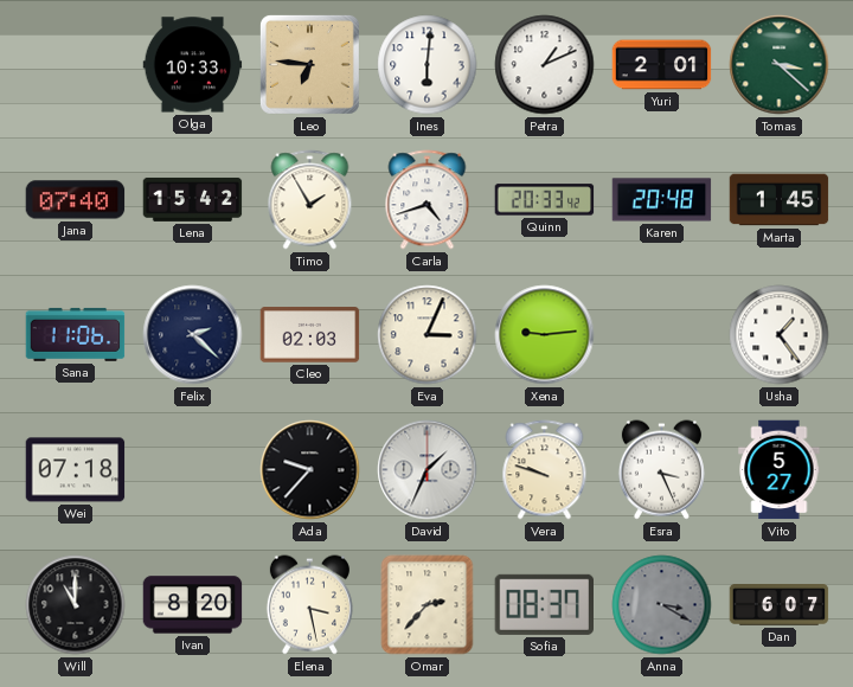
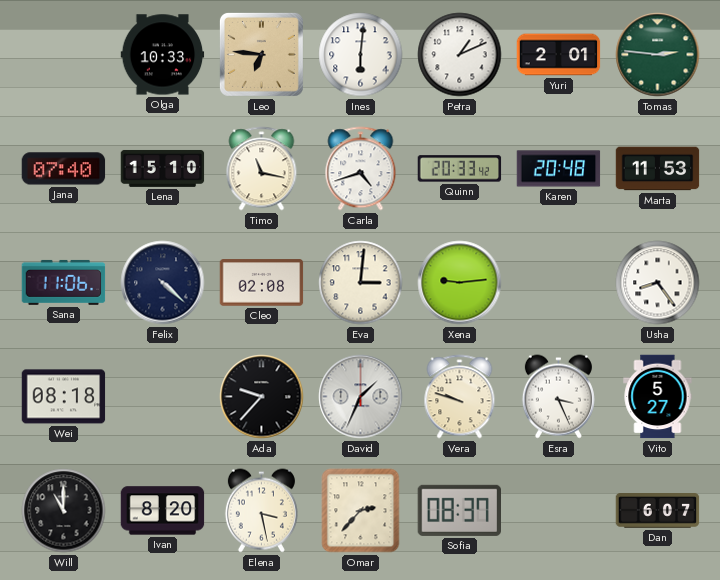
Tomas: 3:22 -> 2:46 (658, 55)
Lena: 15:42 -> 15:10 (163, 168)
Timo: 1:55 -> 11:17 (262, 169)
Marta: 1:45 -> 11:53 (658, 169)
Felix: 2:22 -> 4:22 (163, 283)
Cleo: 02:03 -> 02:08 (262, 283)
Eva: 3:04 -> 3:01 (361, 283)
Usha: 1:24 -> 8:24 (658, 283)
Wei: 07:18 -> 08:18 (64, 397)
Anna: 3:20 -> none (662, 605)
